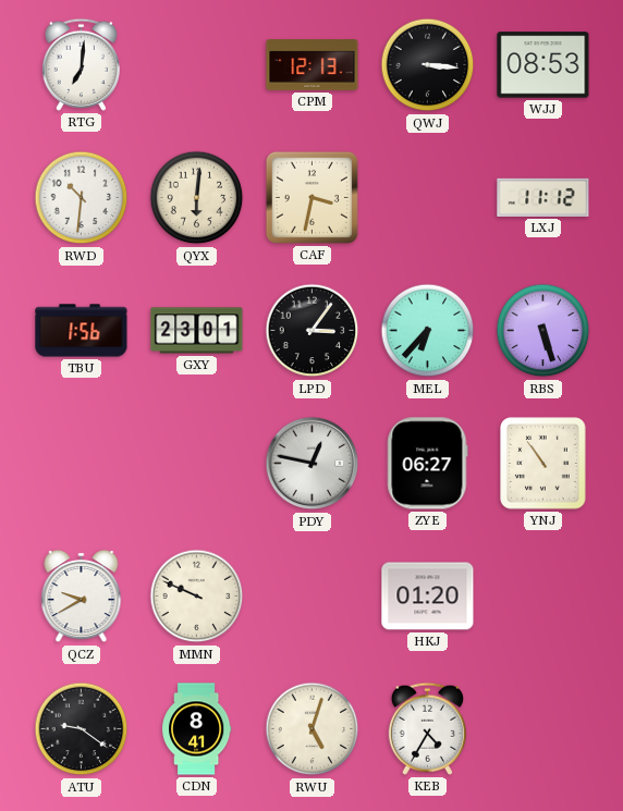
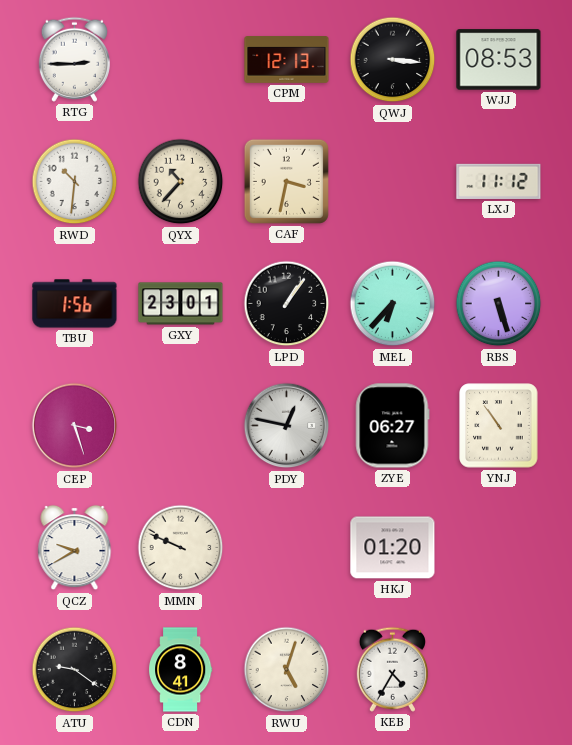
RTG: 7:01 -> 2:45 (74, 59)
QYX: 6:01 -> 10:37 (181, 182)
LPD: 3:06 -> 1:06 (287, 304)
CEP: none -> 3:27 (75, 426)
